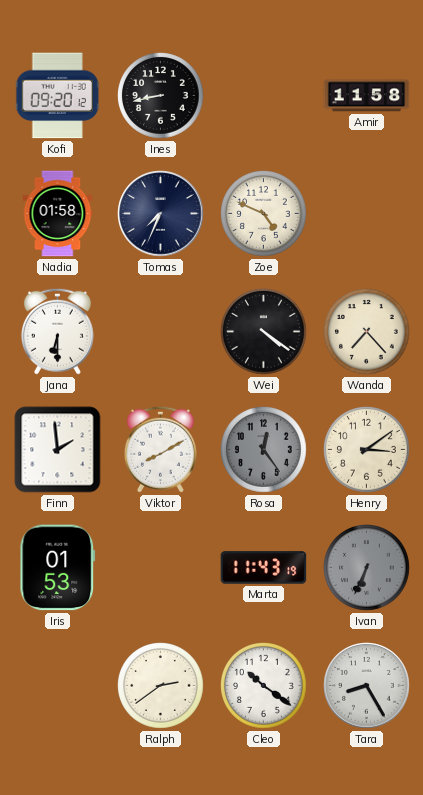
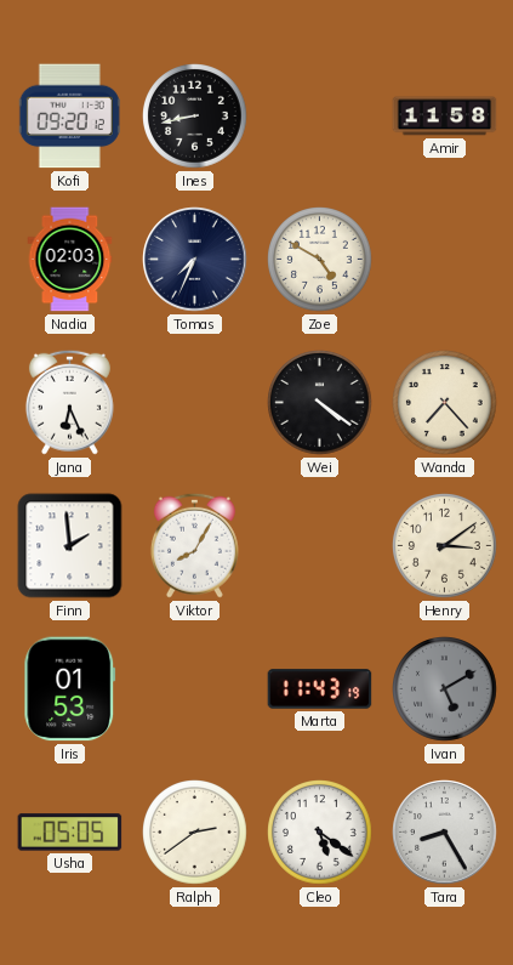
Nadia: 01:58 -> 02:03 (70, 260)
Zoe: 4:49 -> 4:50 (320, 260)
Jana: 6:30 -> 6:26 (69, 402)
Viktor: 8:10 -> 8:05 (194, 545)
Rosa: 12:24 -> none (264, 450)
Ivan: 6:34 -> 5:10 (445, 689)
Usha: none -> 05:05 (70, 833)
Cleo: 10:21 -> 5:21 (320, 833)
